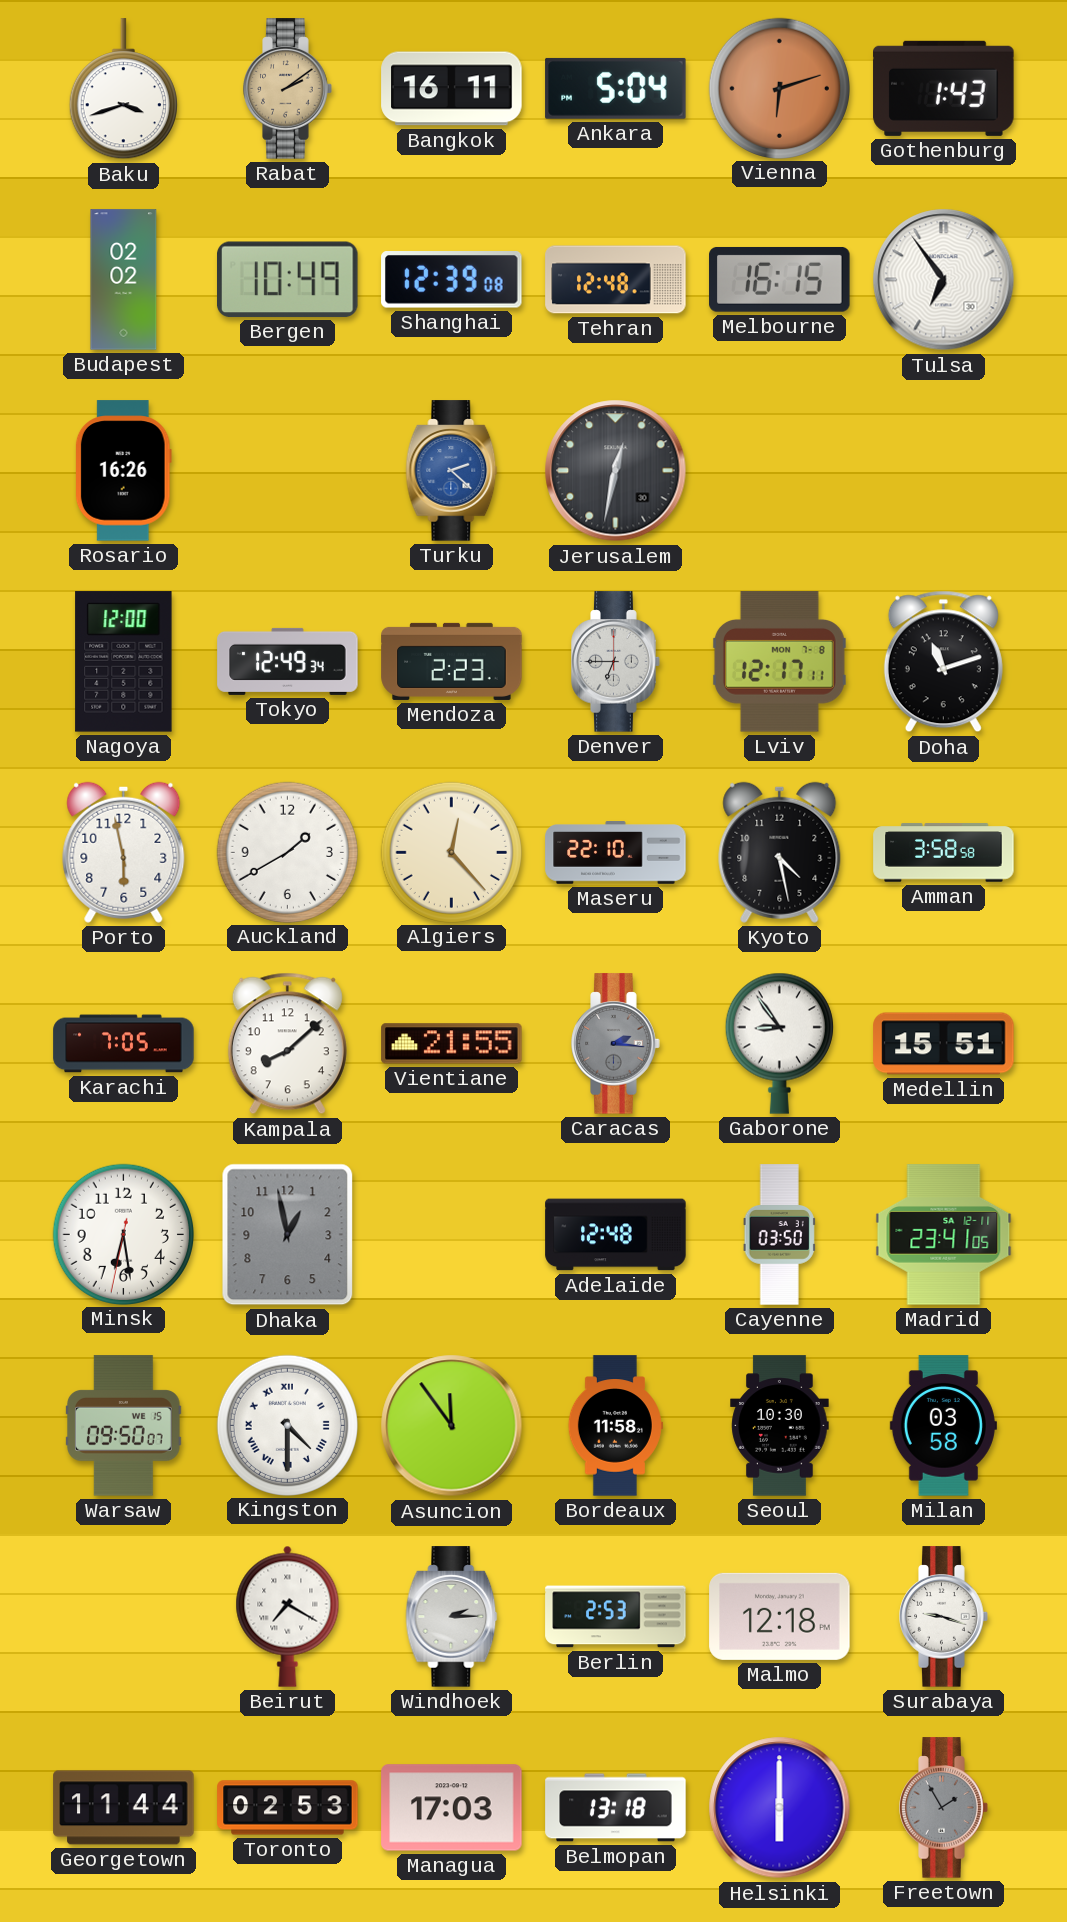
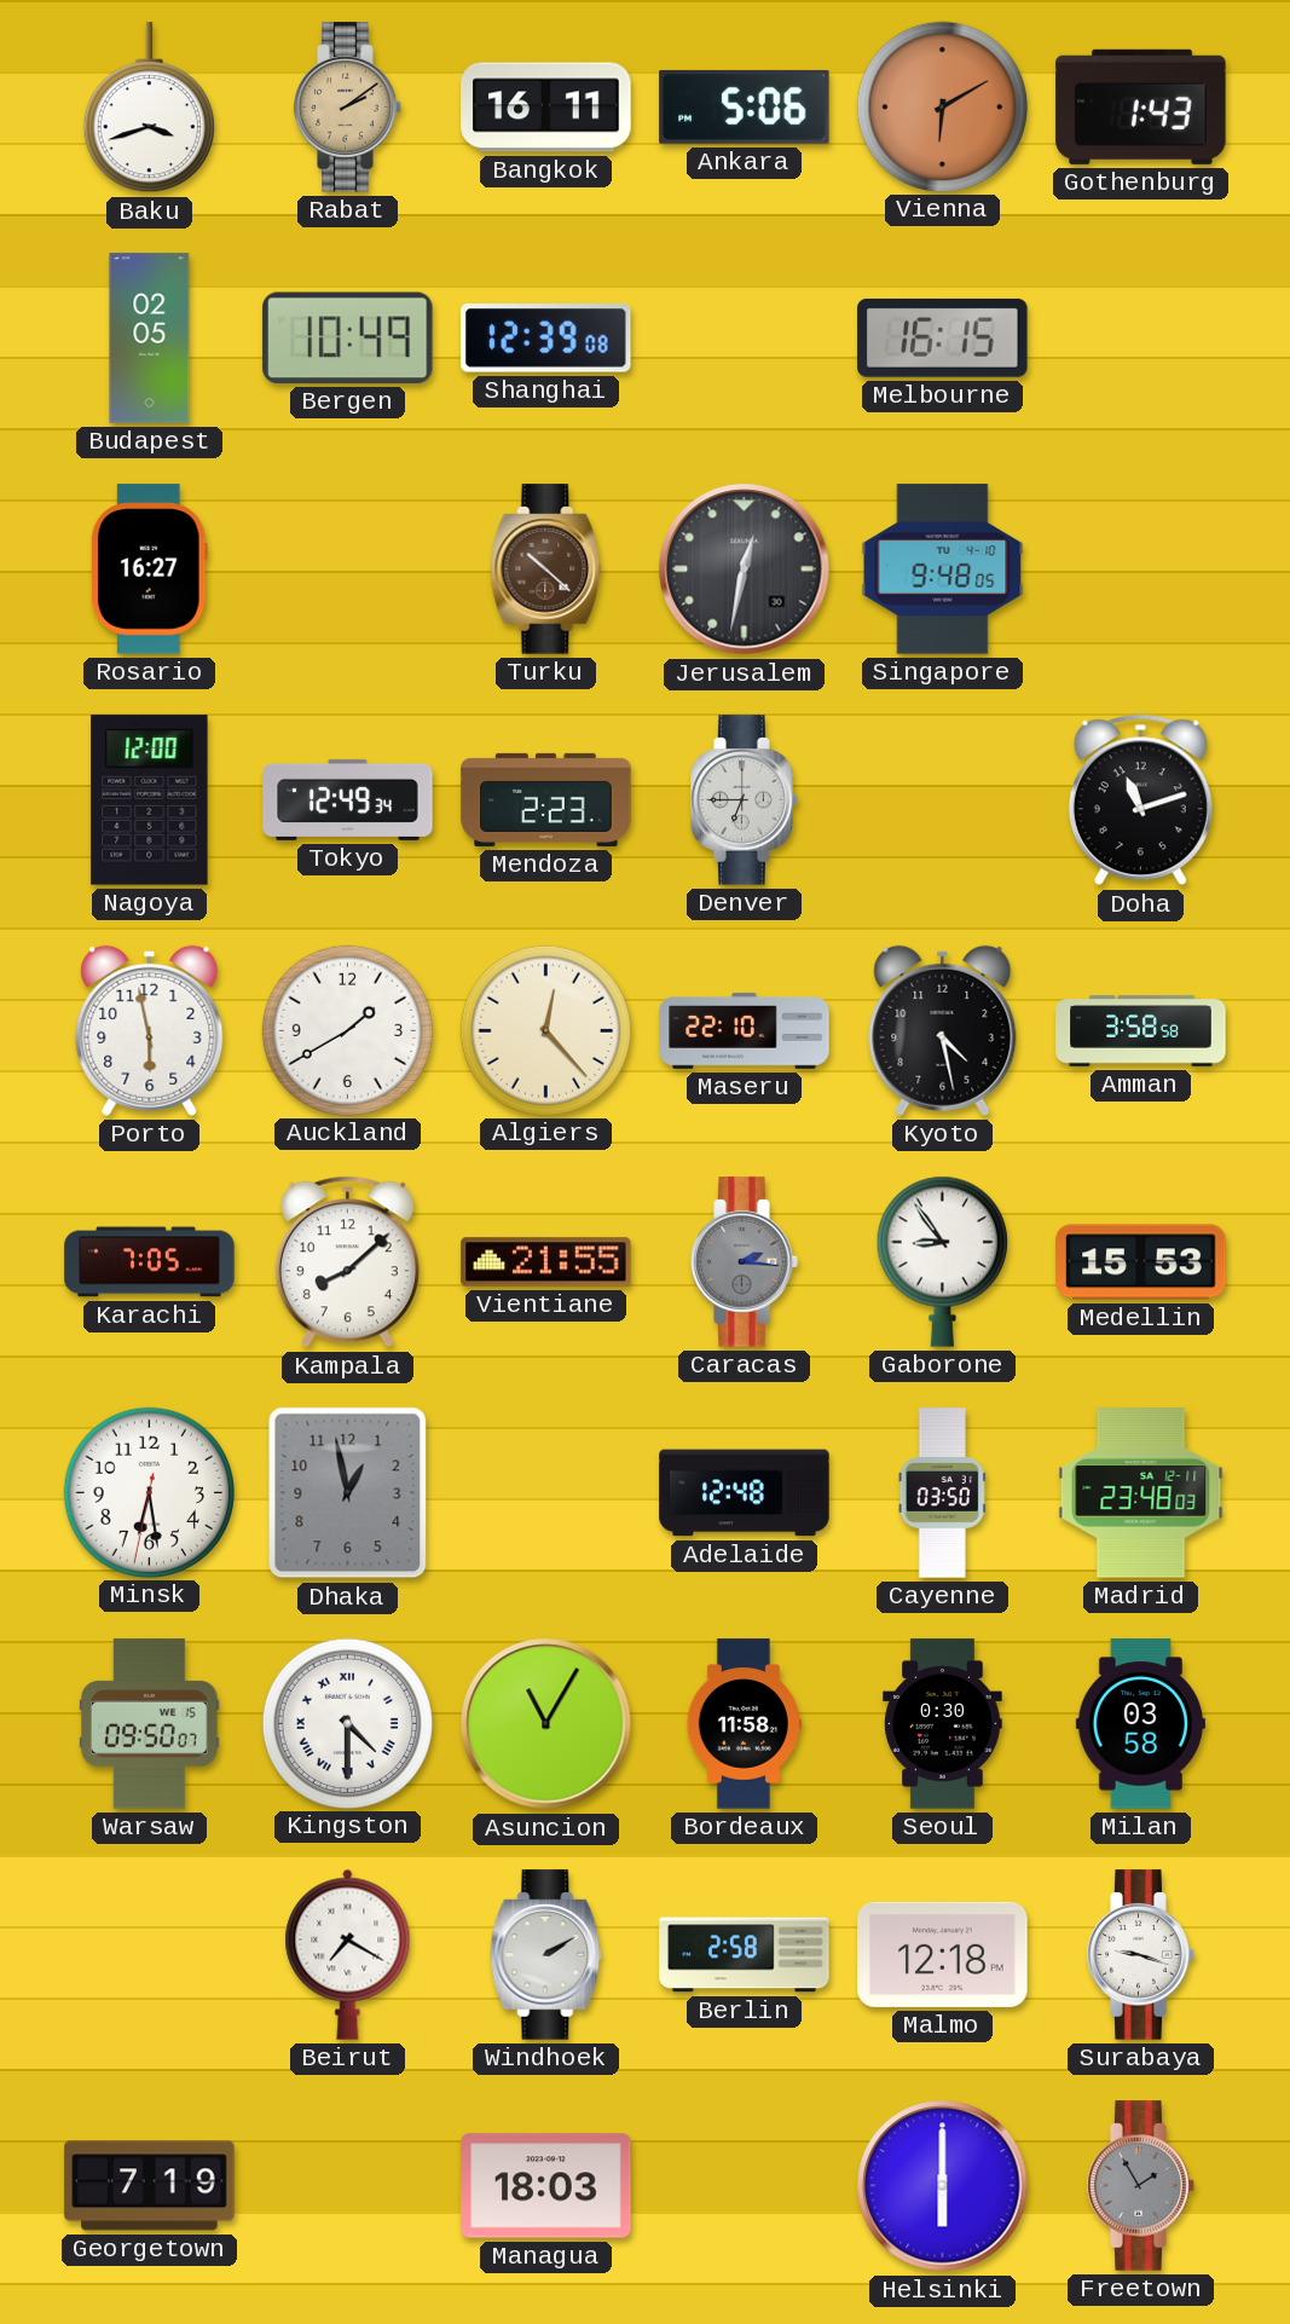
Ankara: 5:04 -> 5:06 (745, 106)
Vienna: 6:12 -> 6:10 (942, 106)
Budapest: 02:02 -> 02:05 (150, 339)
Tehran: 12:48 -> none (616, 280)
Tulsa: 6:54 -> none (944, 280)
Rosario: 16:26 -> 16:27 (149, 570)
Turku: 2:22 -> 10:22 (546, 570)
Turku dial: blue -> brown (546, 570)
Singapore: none -> 9:48 (943, 570)
Lviv: 12:17 -> none (779, 662)
Medellin: 15:51 -> 15:53 (1141, 1262)
Madrid: 23:41 -> 23:48 (1141, 1493)
Asuncion: 11:54 -> 11:05 (546, 1724)
Seoul: 10:30 -> 0:30 (943, 1724)
Windhoek: 2:15 -> 2:10 (546, 1955)
Berlin: 2:53 -> 2:58 (745, 1955)
Georgetown: 11:44 -> 7:19 (150, 2186)
Toronto: 02:53 -> none (288, 1808)
Managua: 17:03 -> 18:03 (546, 2186)
Belmopan: 13:18 -> none (616, 1808)
